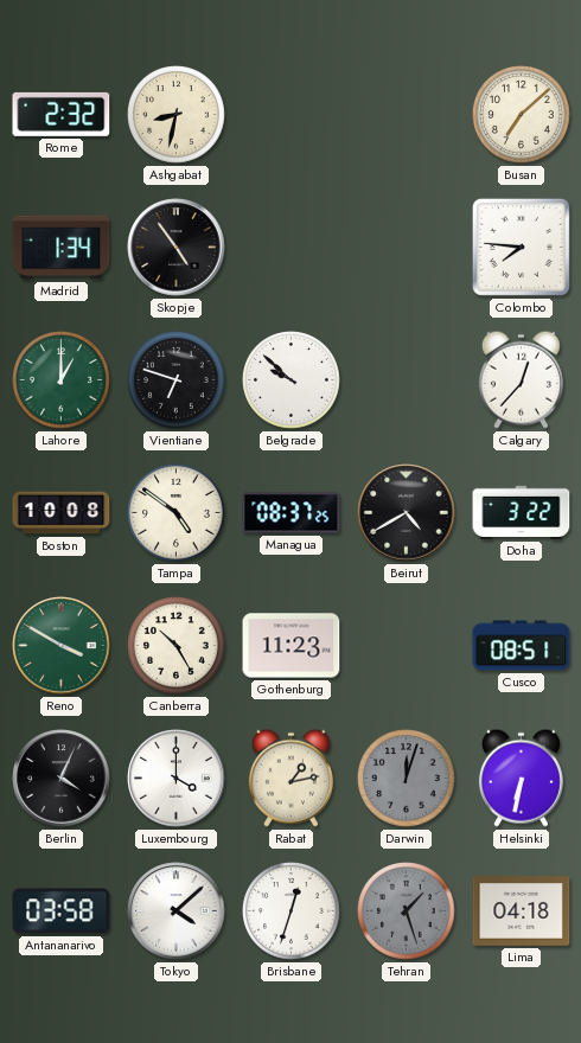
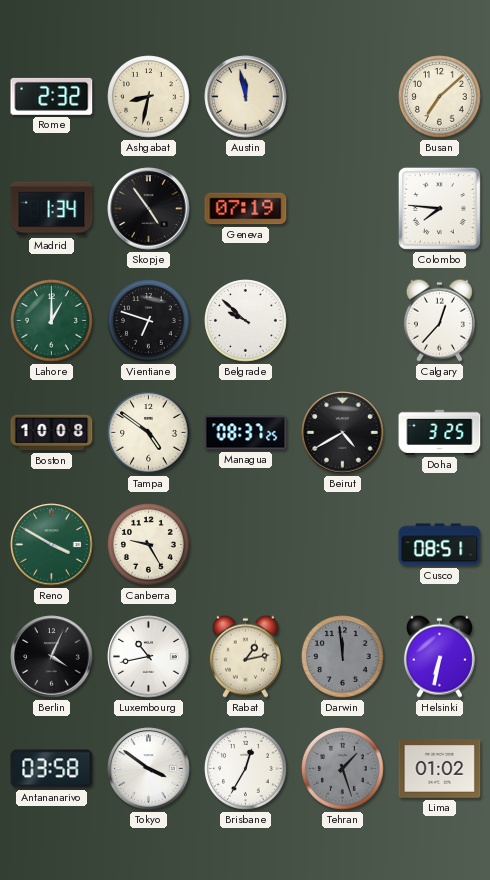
Austin: none -> 11:58 (246, 97)
Geneva: none -> 07:19 (246, 209)
Doha: 3:22 -> 3:25 (440, 432)
Canberra: 10:25 -> 9:25 (149, 545)
Gothenburg: 11:23 -> none (292, 646)
Luxembourg: 4:00 -> 10:43 (149, 657)
Darwin: 12:03 -> 11:59 (343, 657)
Tokyo: 4:08 -> 3:51 (149, 769)
Brisbane: 12:33 -> 12:35 (246, 769)
Lima: 04:18 -> 01:02 (440, 769)
